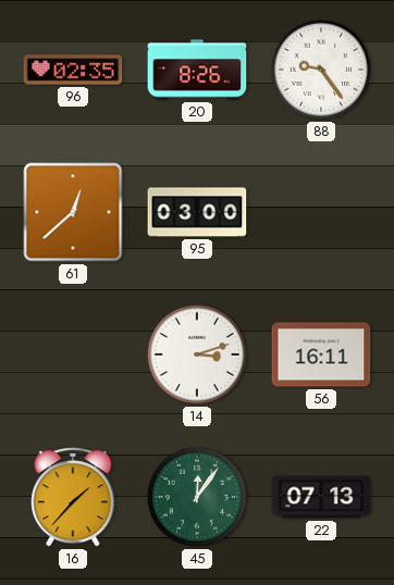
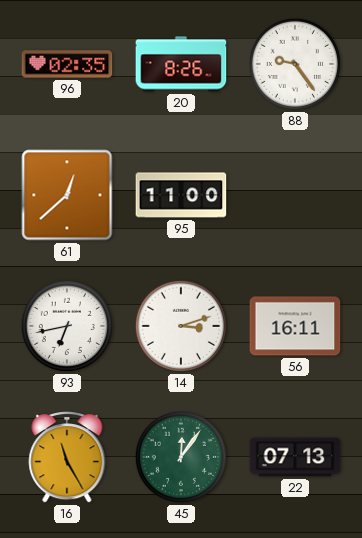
95: 03:00 -> 11:00 (181, 195)
93: none -> 6:43 (67, 326)
16: 1:37 -> 11:25 (67, 457)
